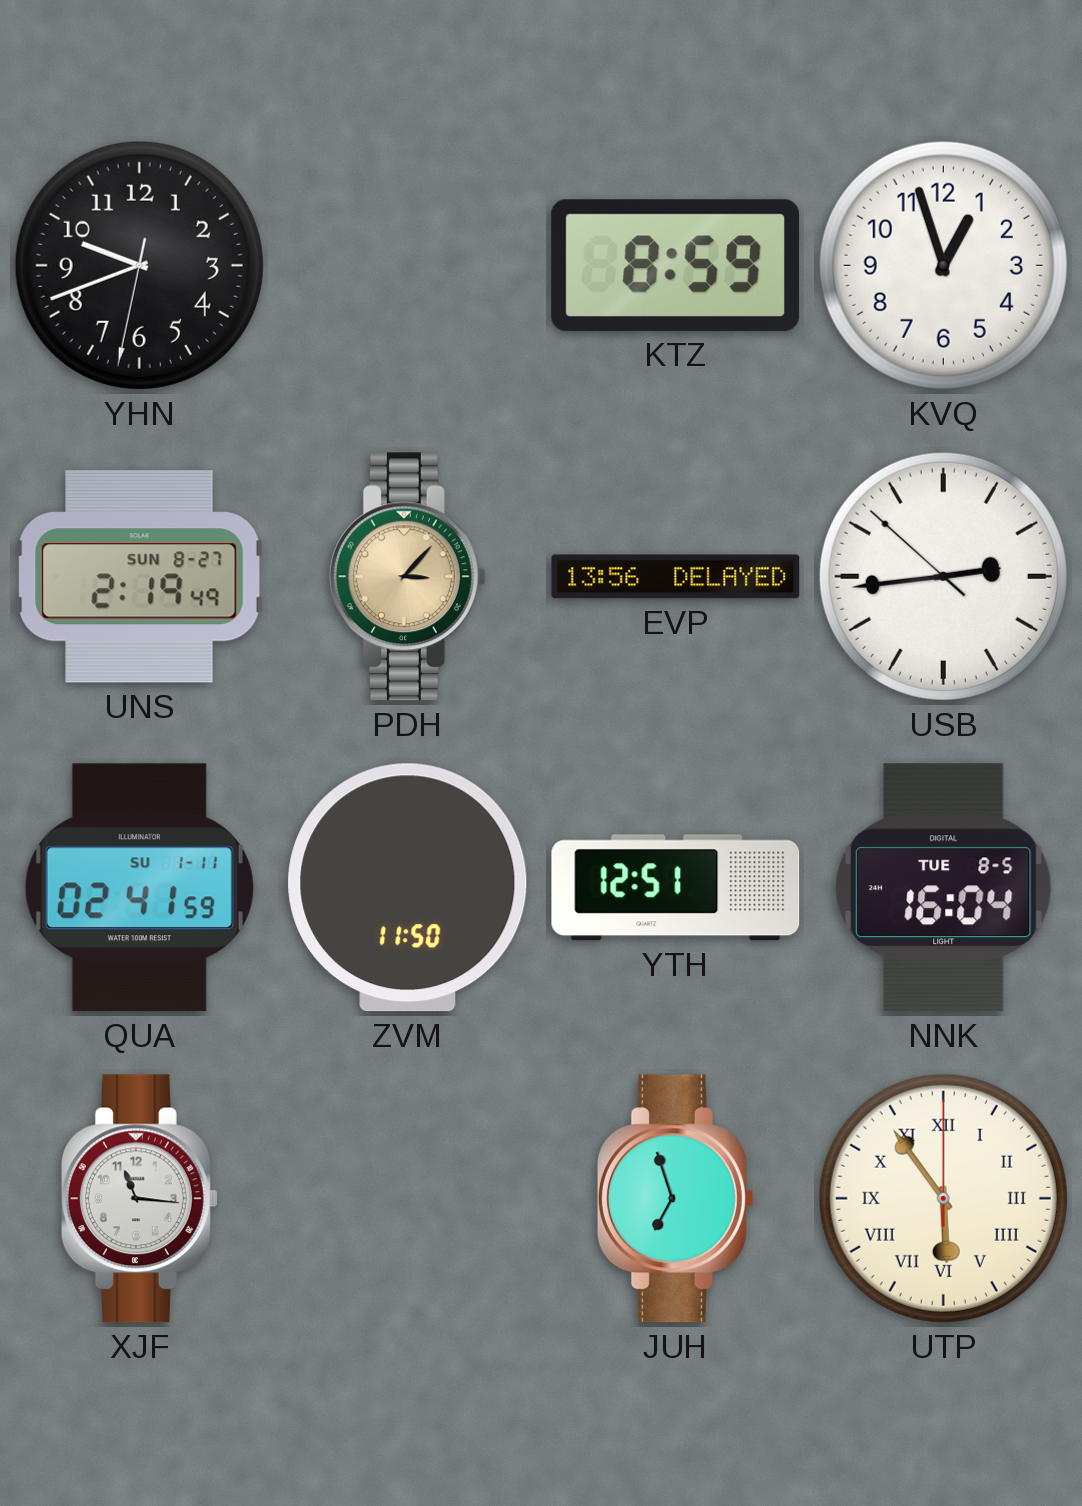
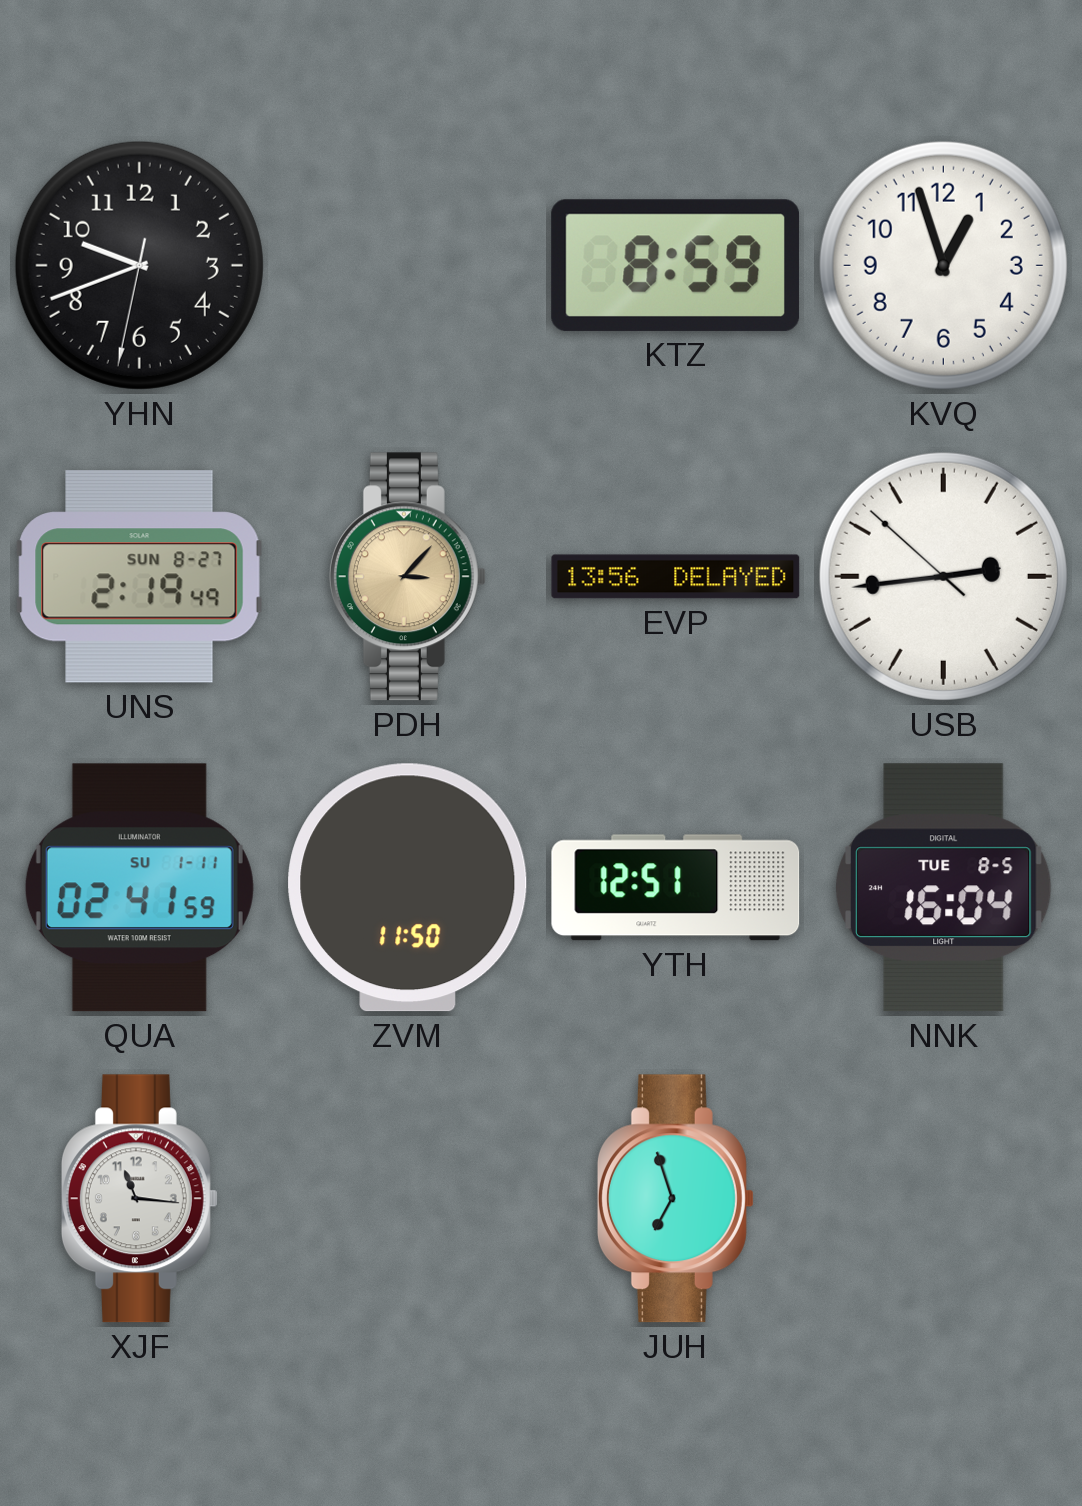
UTP: 5:54 -> none (943, 1198)
